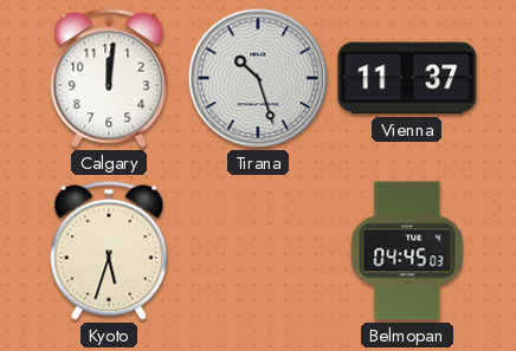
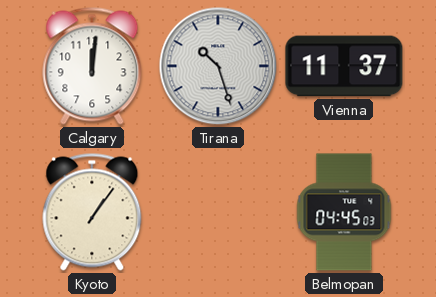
Kyoto: 5:33 -> 1:06 (92, 212)
